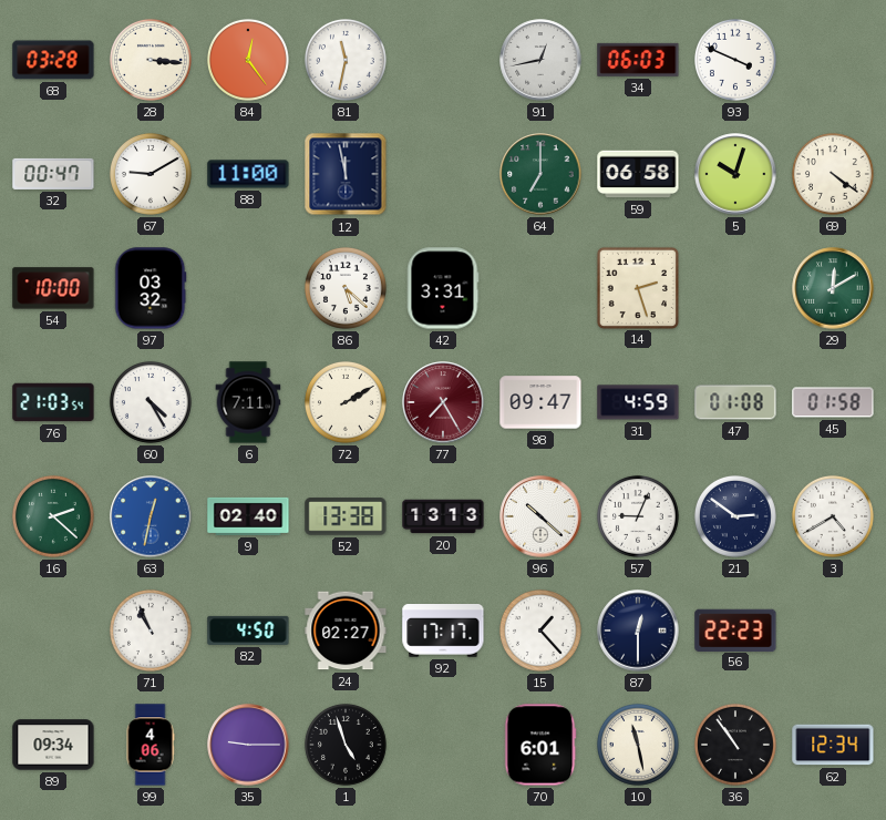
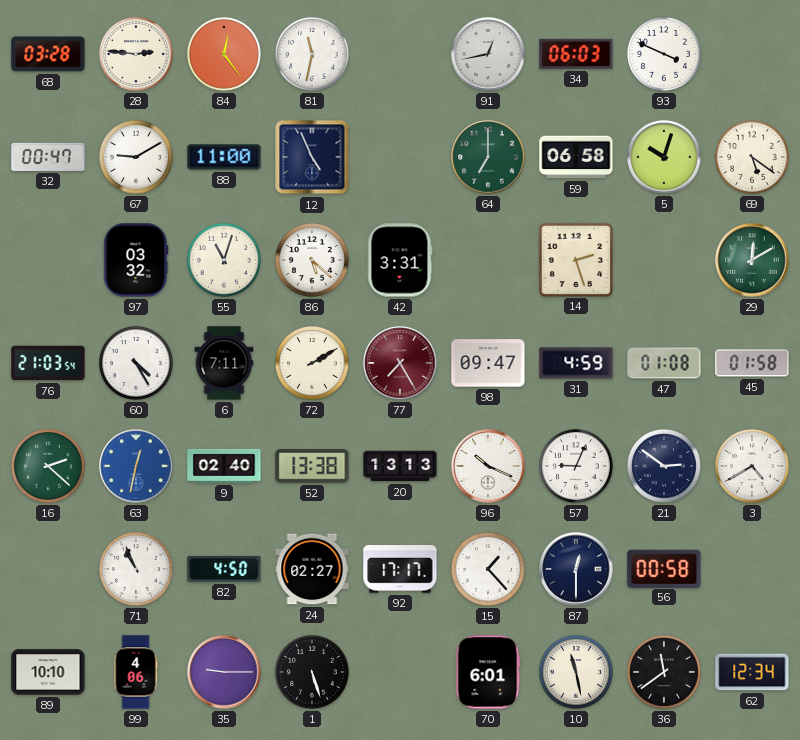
28: 3:16 -> 2:46 (136, 54)
12: 11:58 -> 4:56 (312, 157)
69: 4:21 -> 5:21 (752, 157)
54: 10:00 -> none (53, 288)
55: none -> 11:03 (224, 260)
96: 10:22 -> 10:19 (488, 466)
56: 22:23 -> 00:58 (664, 568)
89: 09:34 -> 10:10 (48, 672)
1: 4:57 -> 5:27 (312, 672)
36: 10:54 -> 11:39 (664, 672)
